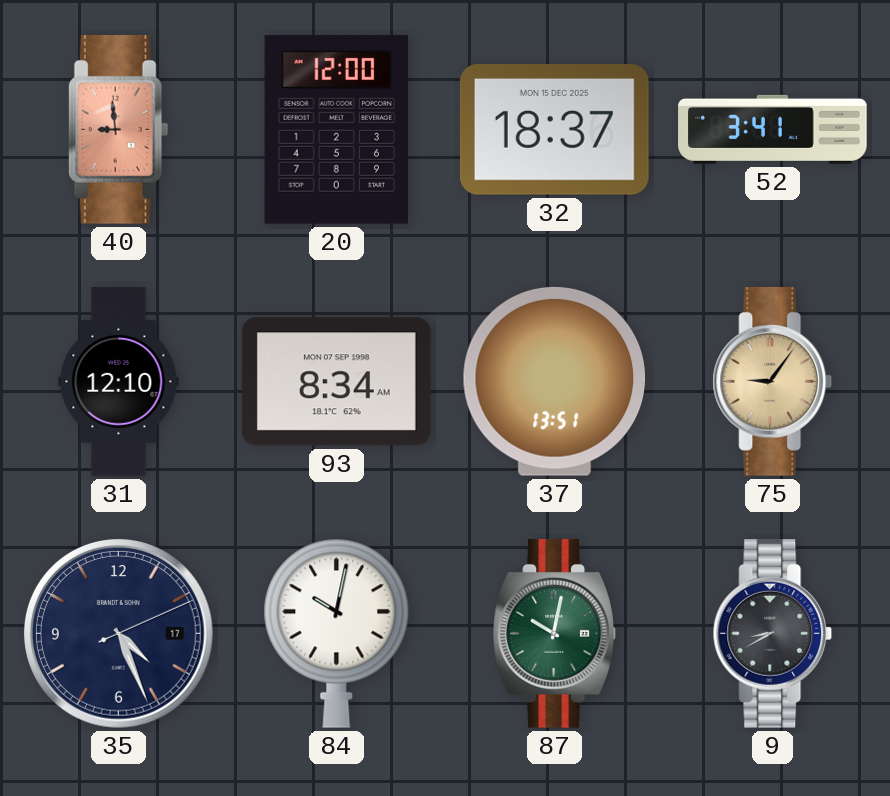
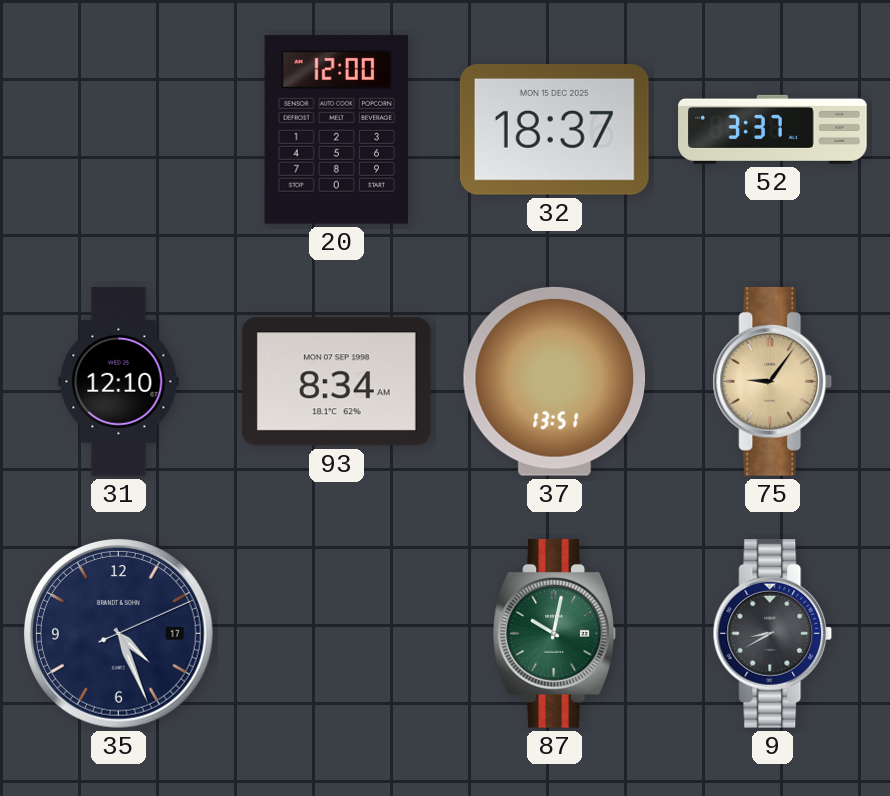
40: 8:59 -> none (118, 130)
52: 3:41 -> 3:37 (773, 129)
84: 10:02 -> none (337, 633)
